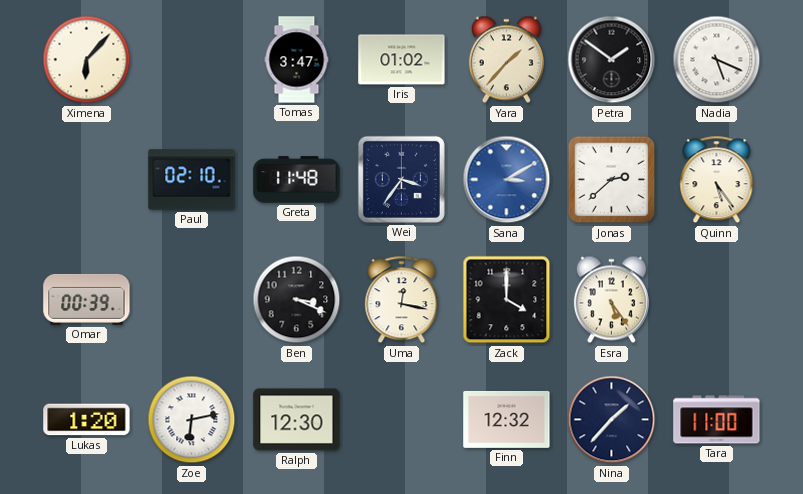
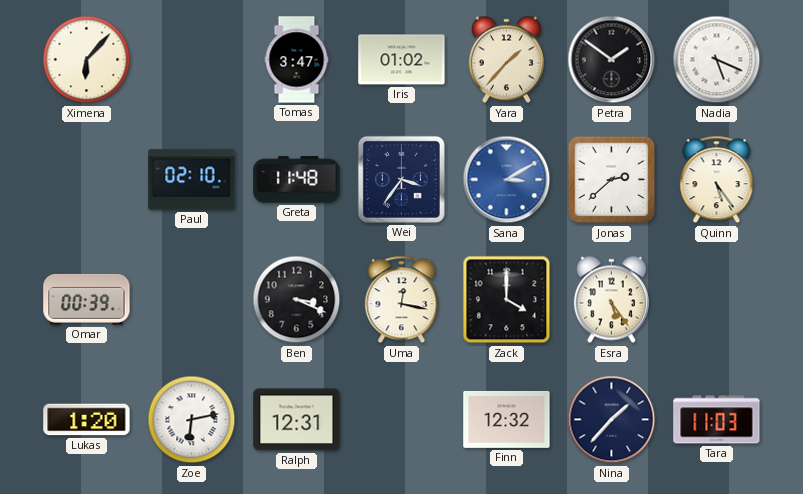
Ralph: 12:30 -> 12:31 (297, 420)
Tara: 11:00 -> 11:03 (717, 420)
